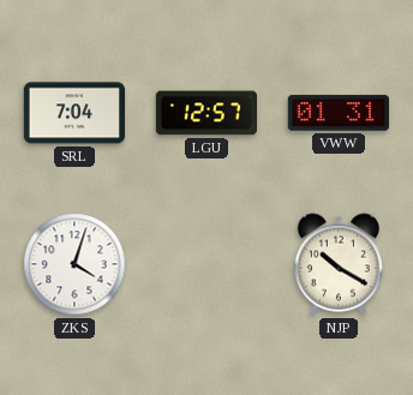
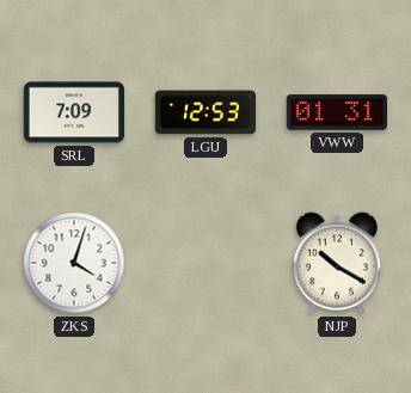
SRL: 7:04 -> 7:09 (73, 112)
LGU: 12:57 -> 12:53 (204, 112)
